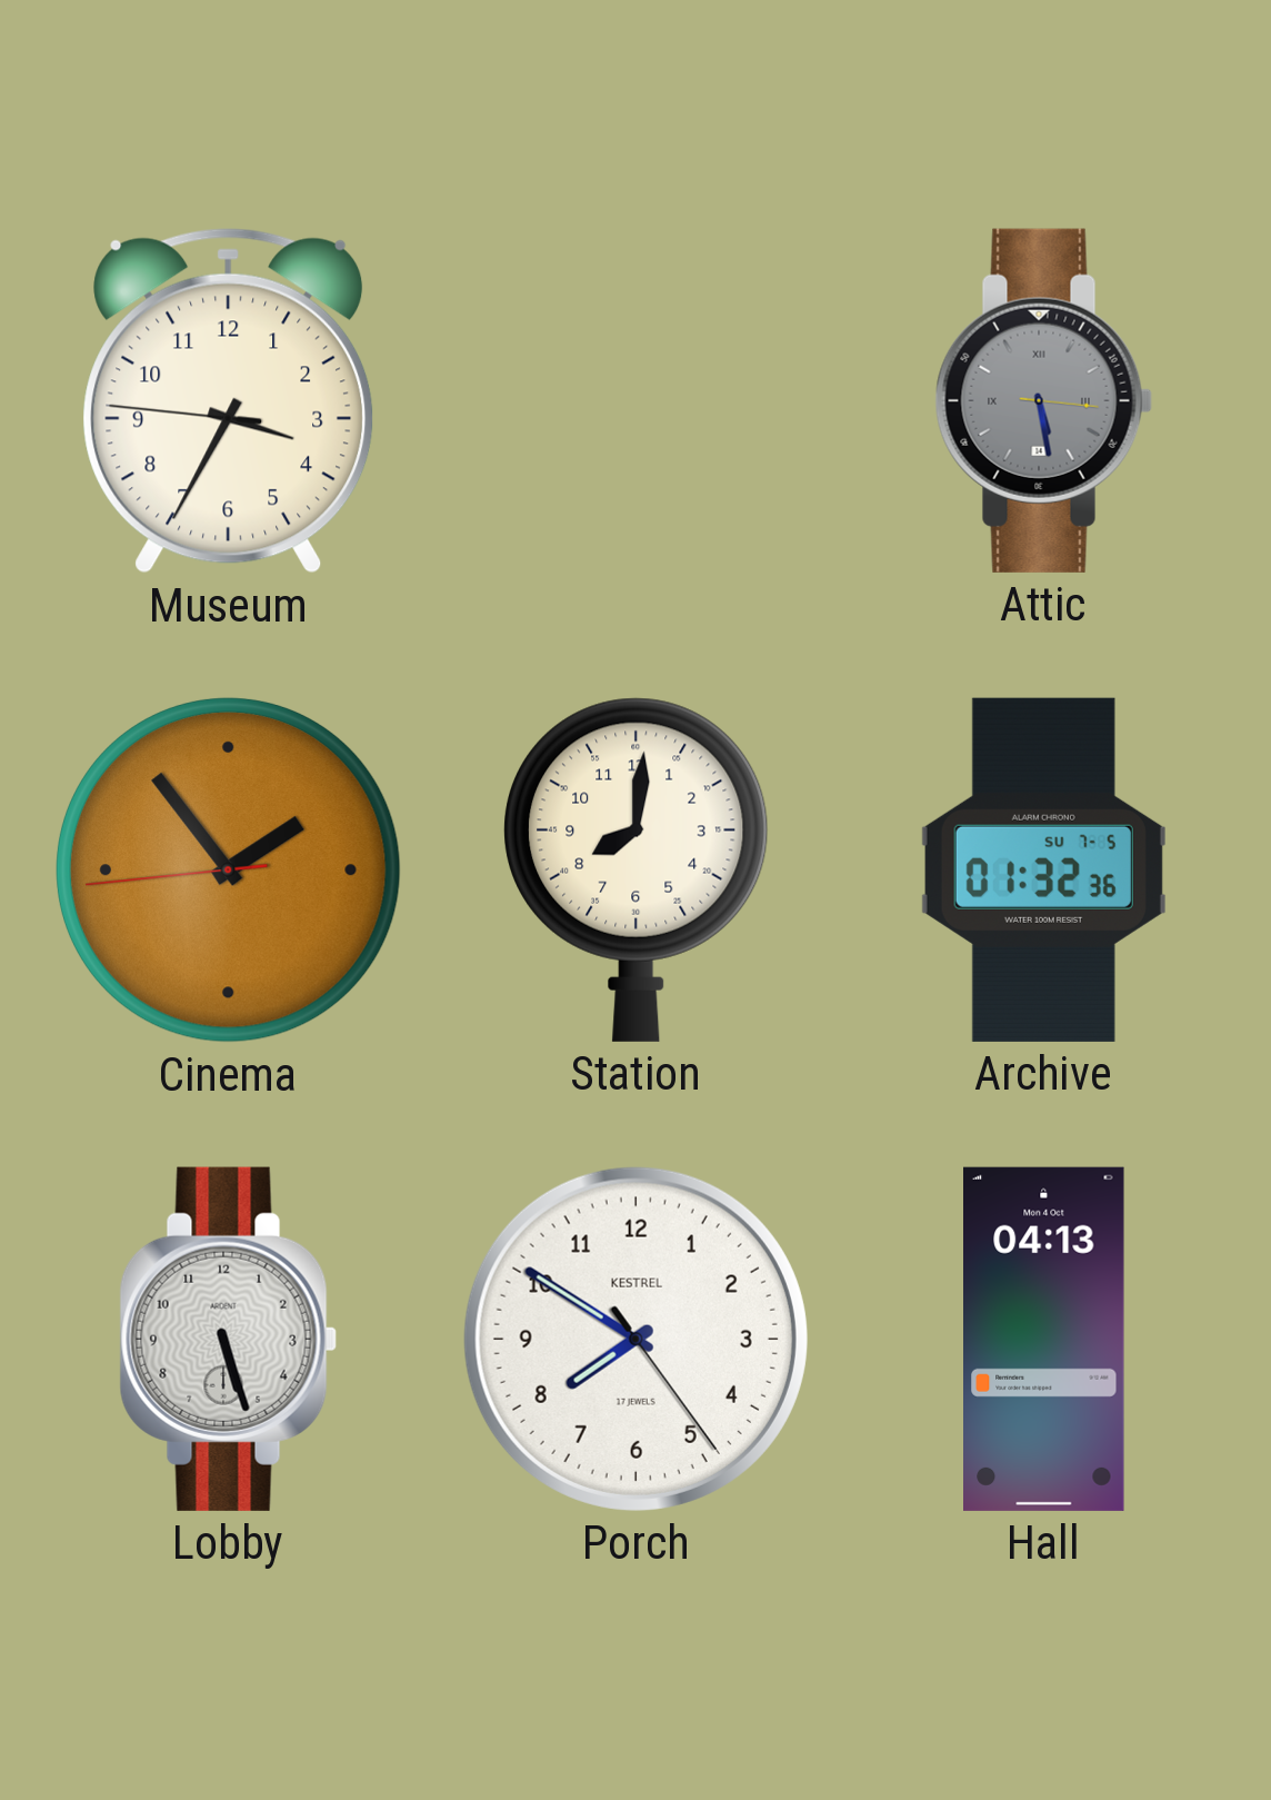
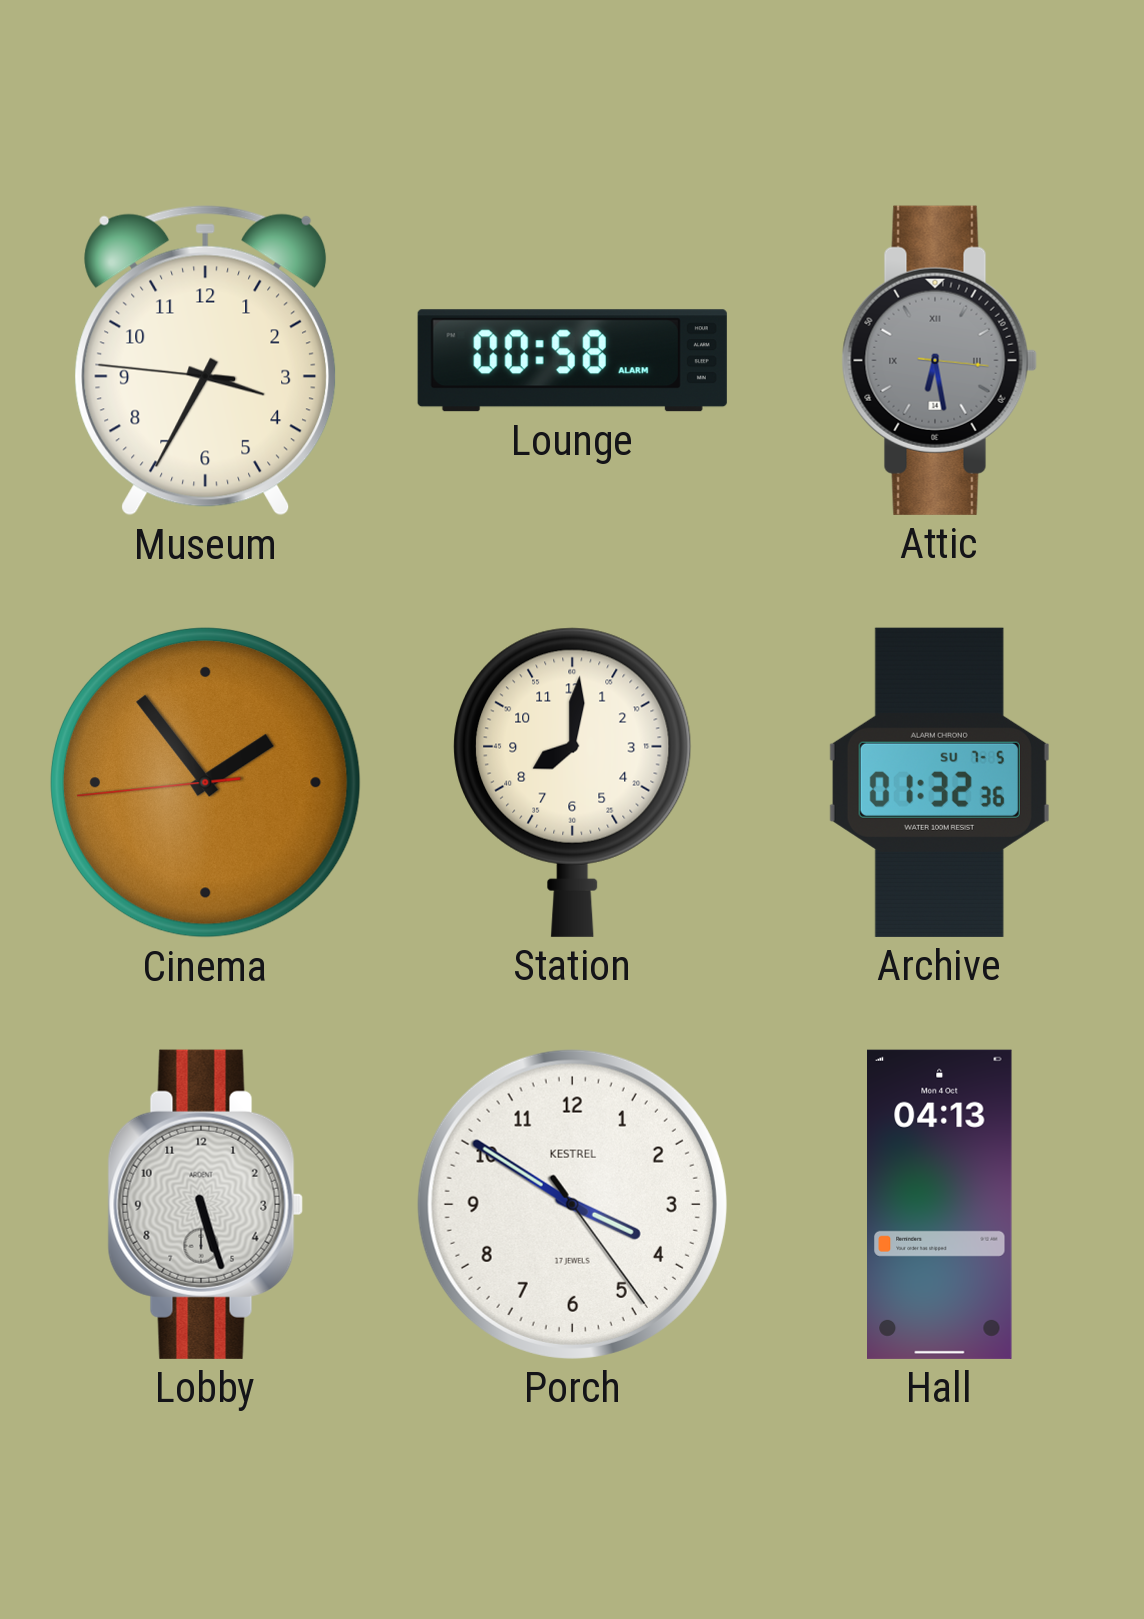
Lounge: none -> 00:58 (572, 361)
Attic: 5:28 -> 6:28 (939, 360)
Porch: 7:50 -> 3:50 (572, 1204)
